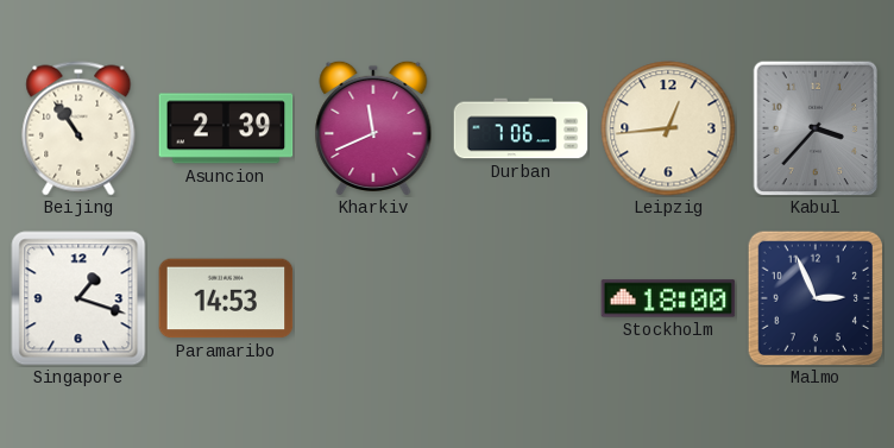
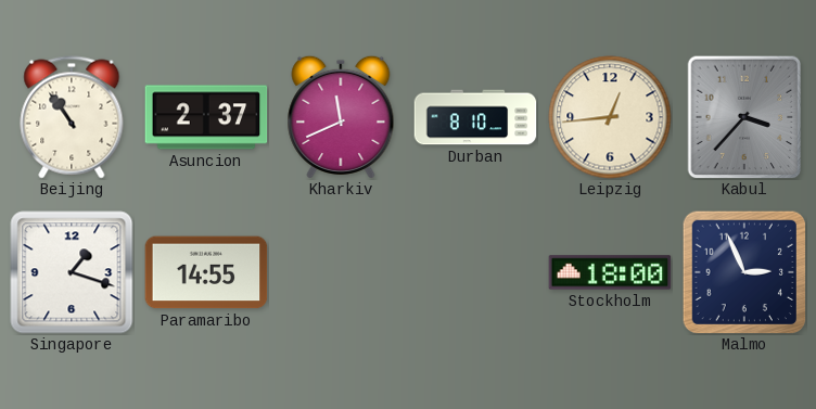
Asuncion: 2:39 -> 2:37 (206, 117)
Durban: 7:06 -> 8:10 (475, 117)
Paramaribo: 14:53 -> 14:55 (206, 272)
